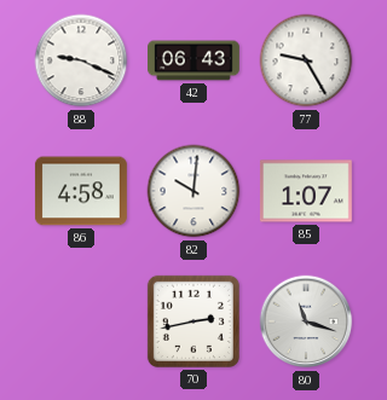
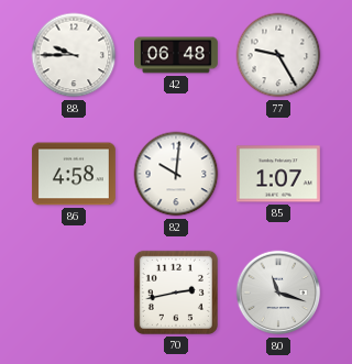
88: 9:19 -> 9:45 (74, 55)
42: 06:43 -> 06:48 (177, 55)
